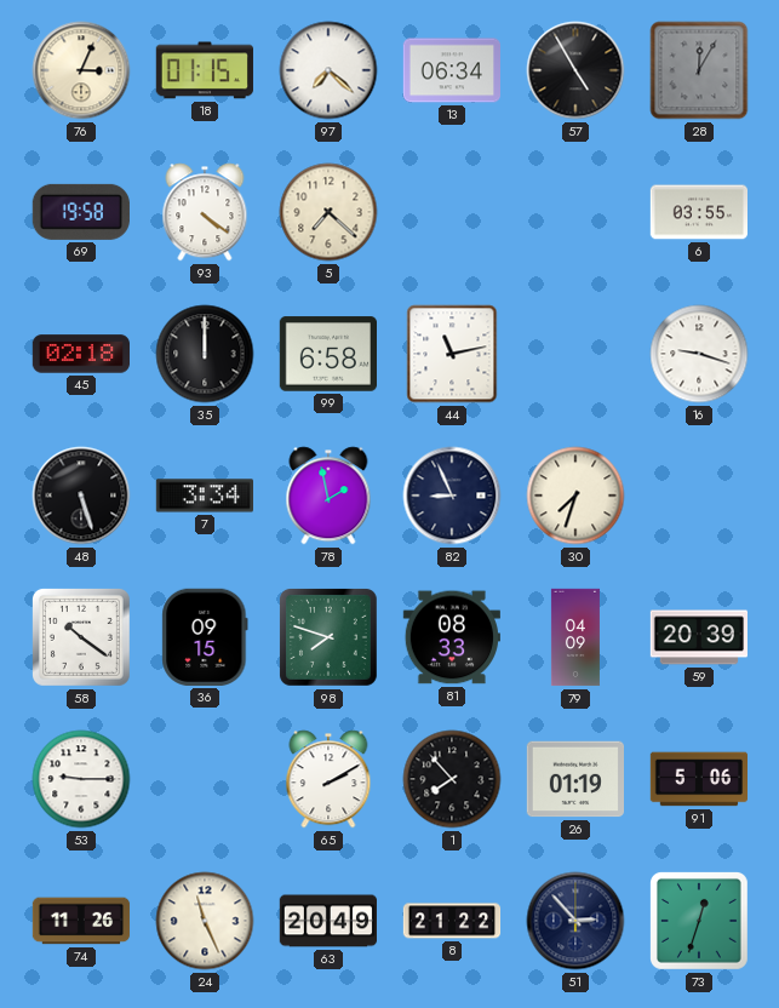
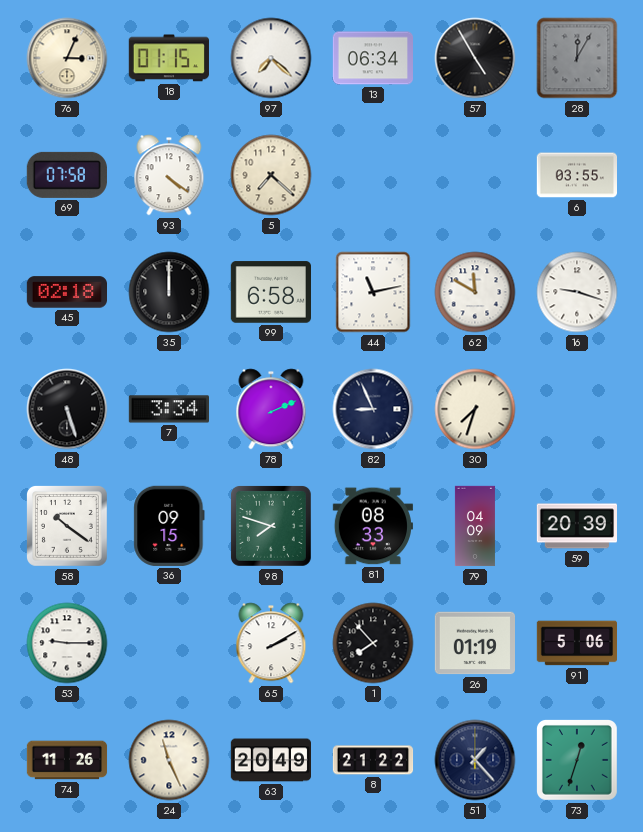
69: 19:58 -> 07:58 (67, 175)
62: none -> 11:50 (475, 292)
78: 1:58 -> 2:11 (271, 409)
51: 2:53 -> 1:23 (475, 760)
